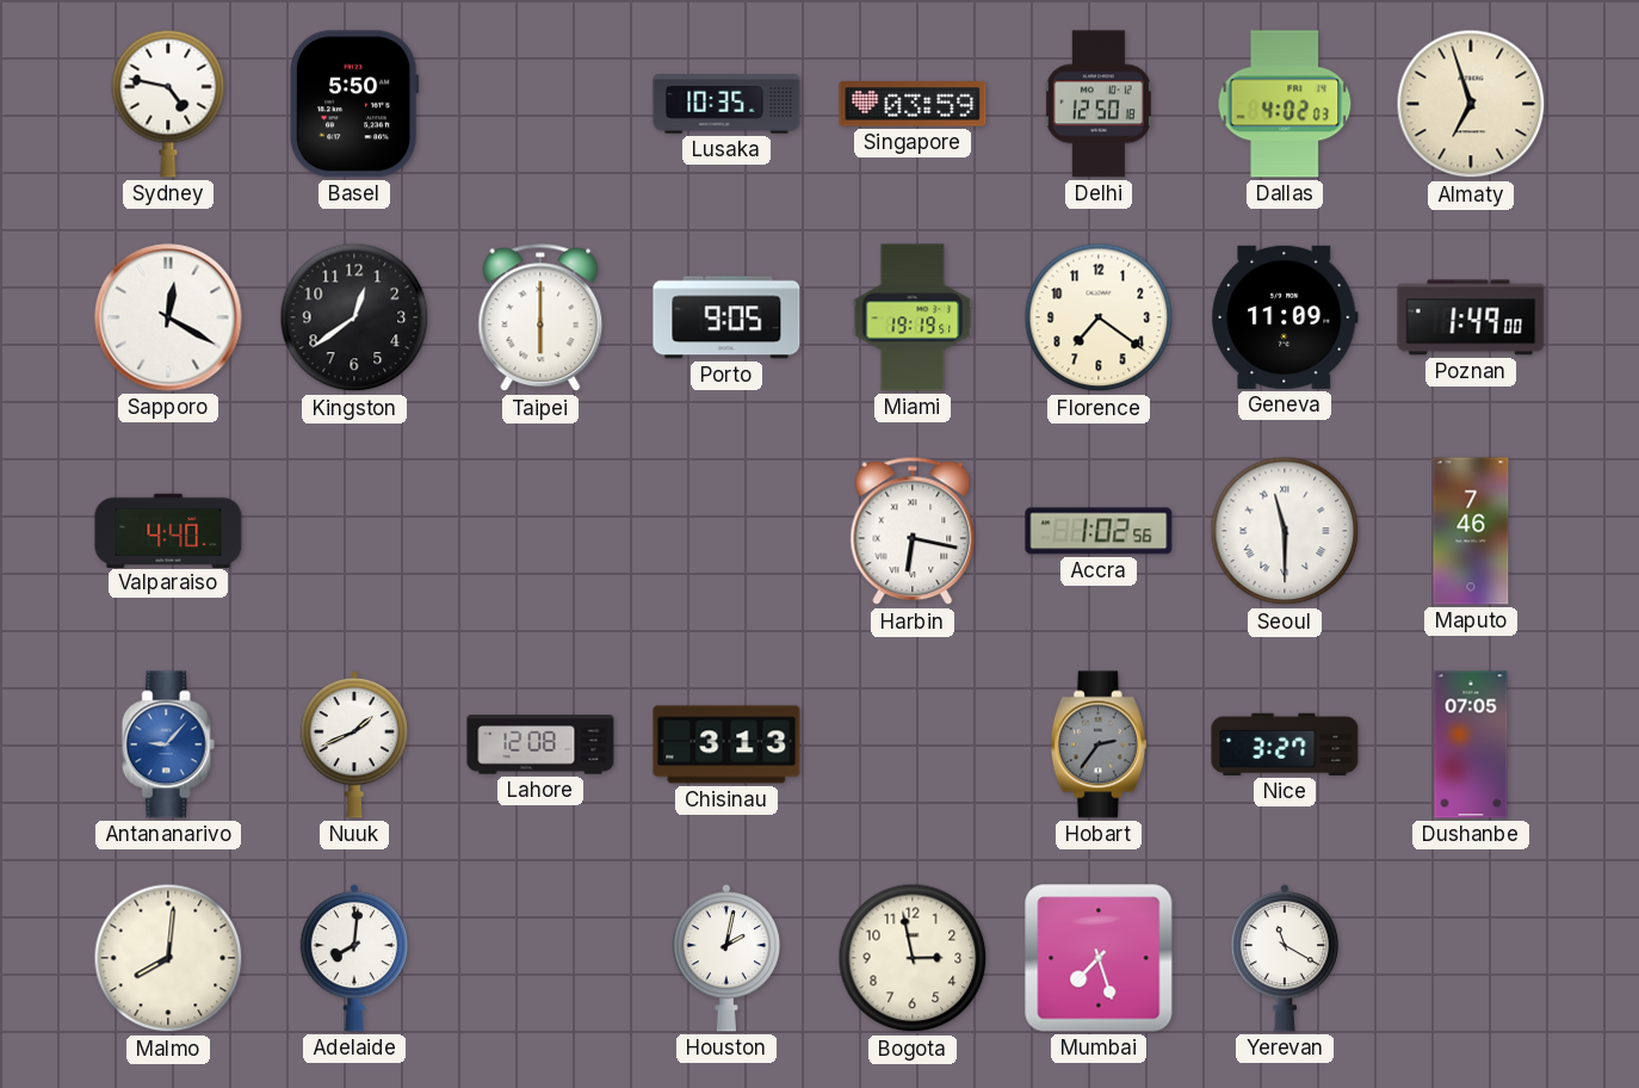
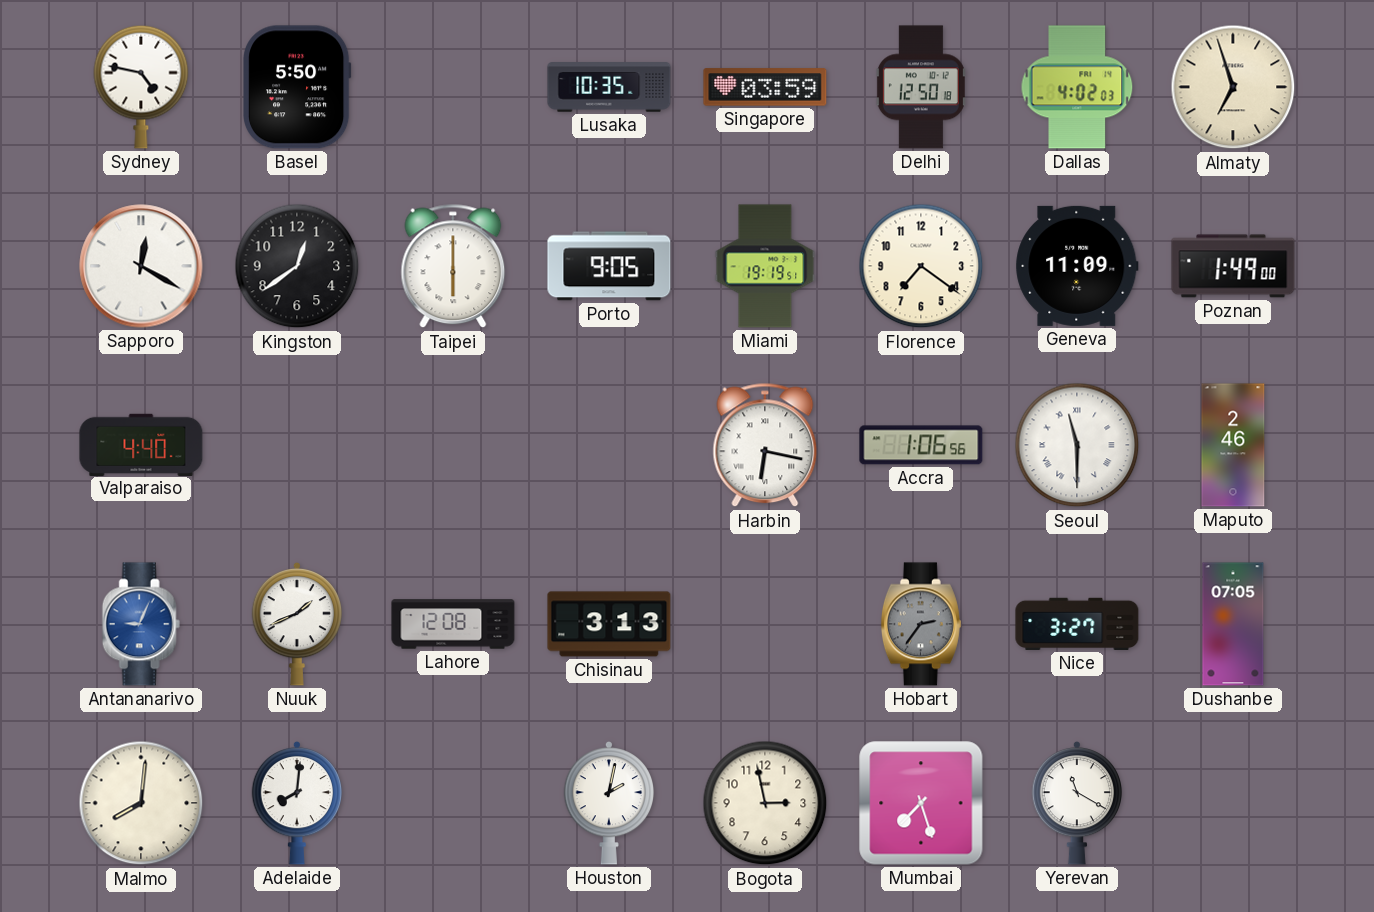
Accra: 1:02 -> 1:06 (921, 445)
Maputo: 7:46 -> 2:46 (1233, 445)
Antananarivo: 9:07 -> 9:04 (141, 624)
